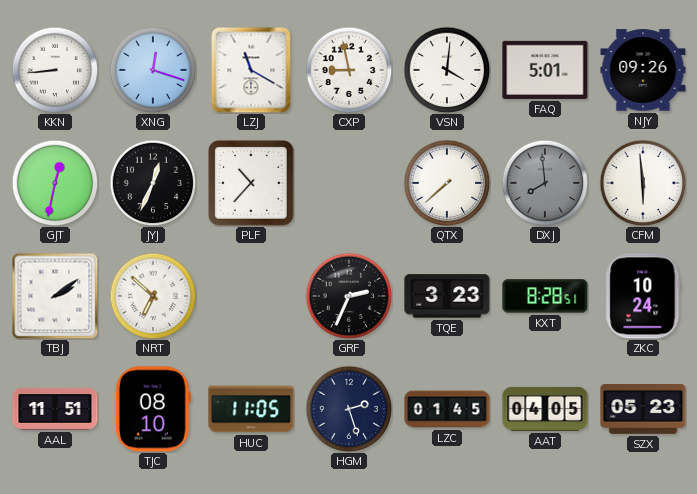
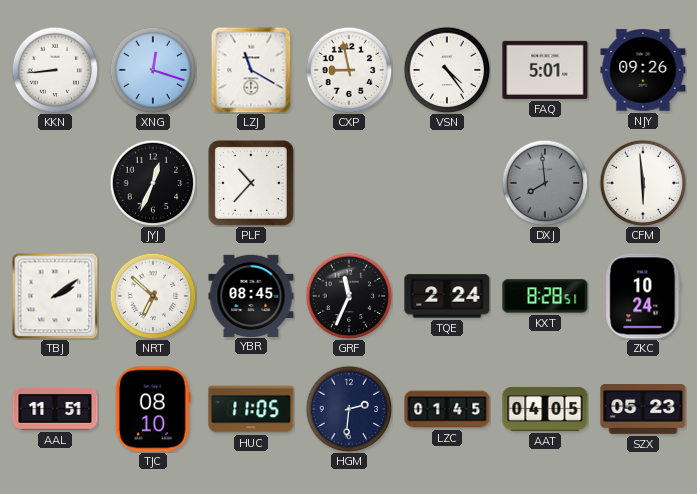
VSN: 4:01 -> 4:24 (447, 70)
GJT: 12:32 -> none (55, 183)
QTX: 7:38 -> none (447, 183)
YBR: none -> 08:45 (251, 295)
GRF: 2:34 -> 11:34 (349, 296)
TQE: 3:23 -> 2:24 (447, 296)
HGM: 2:27 -> 2:31 (349, 409)
